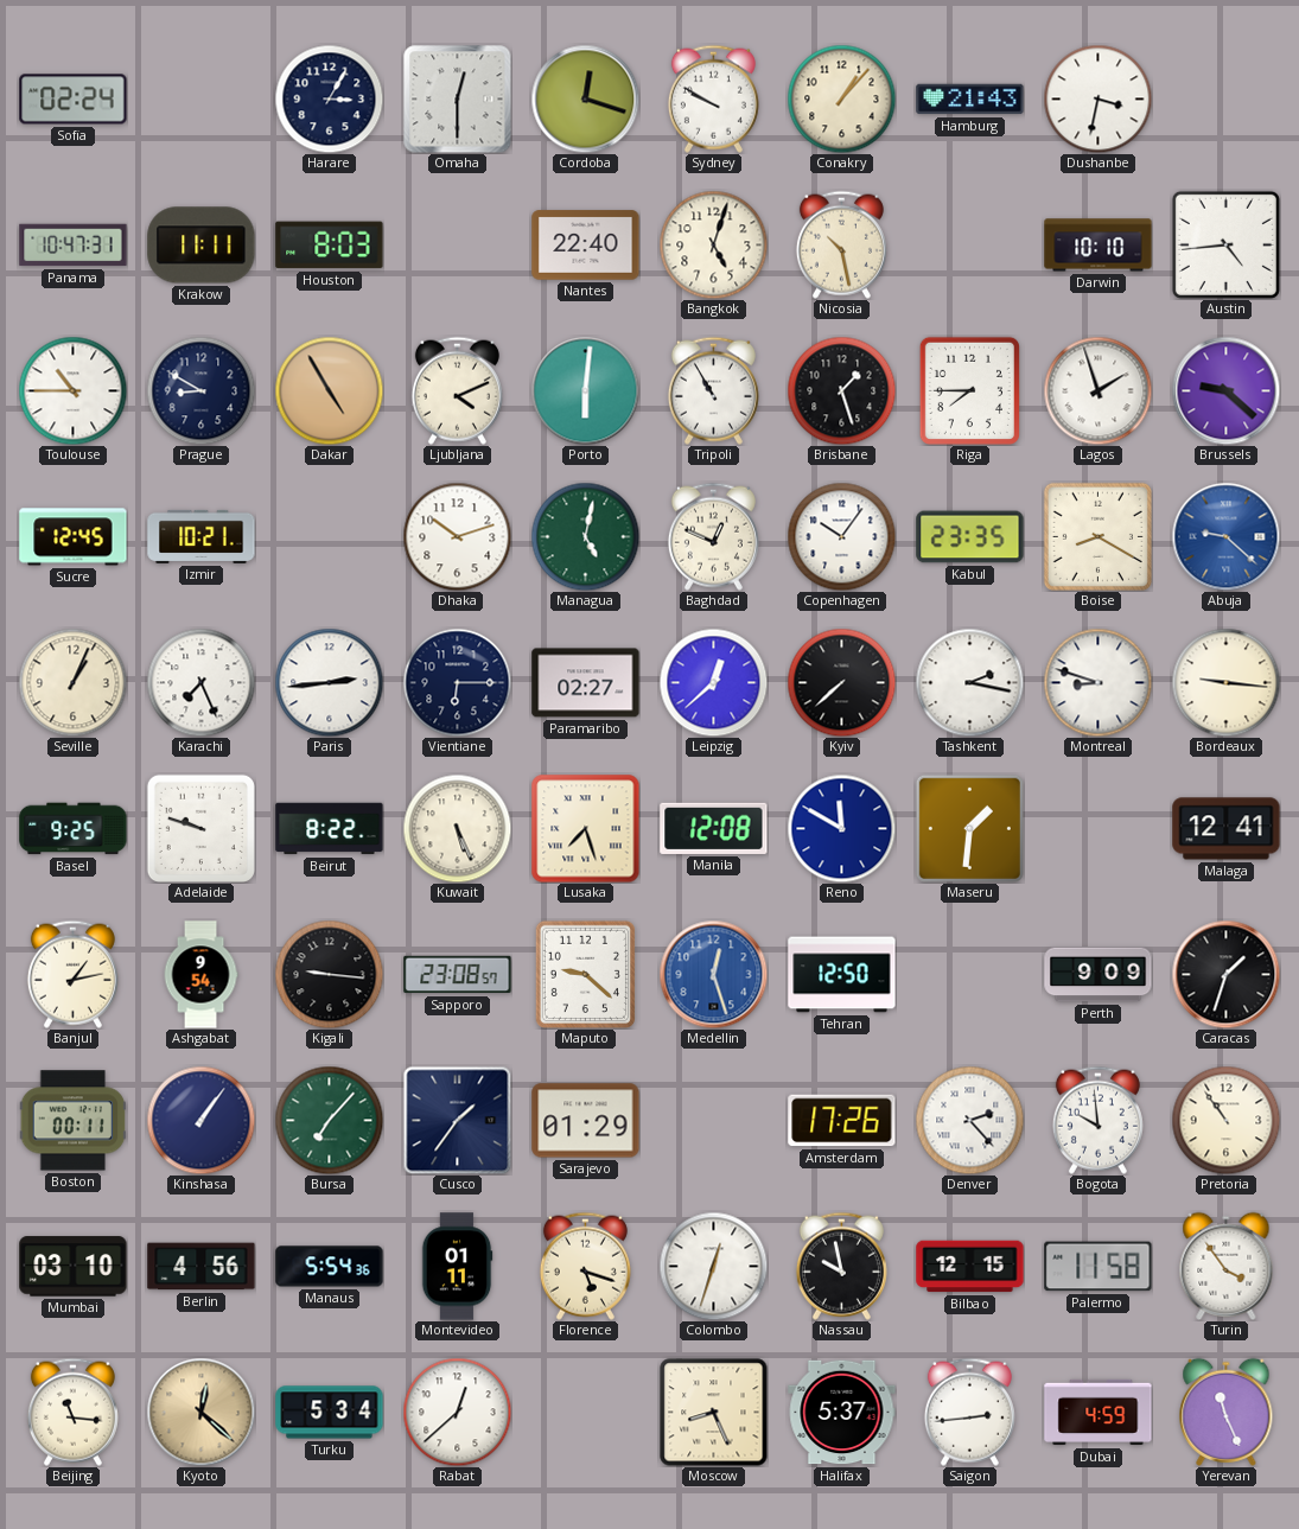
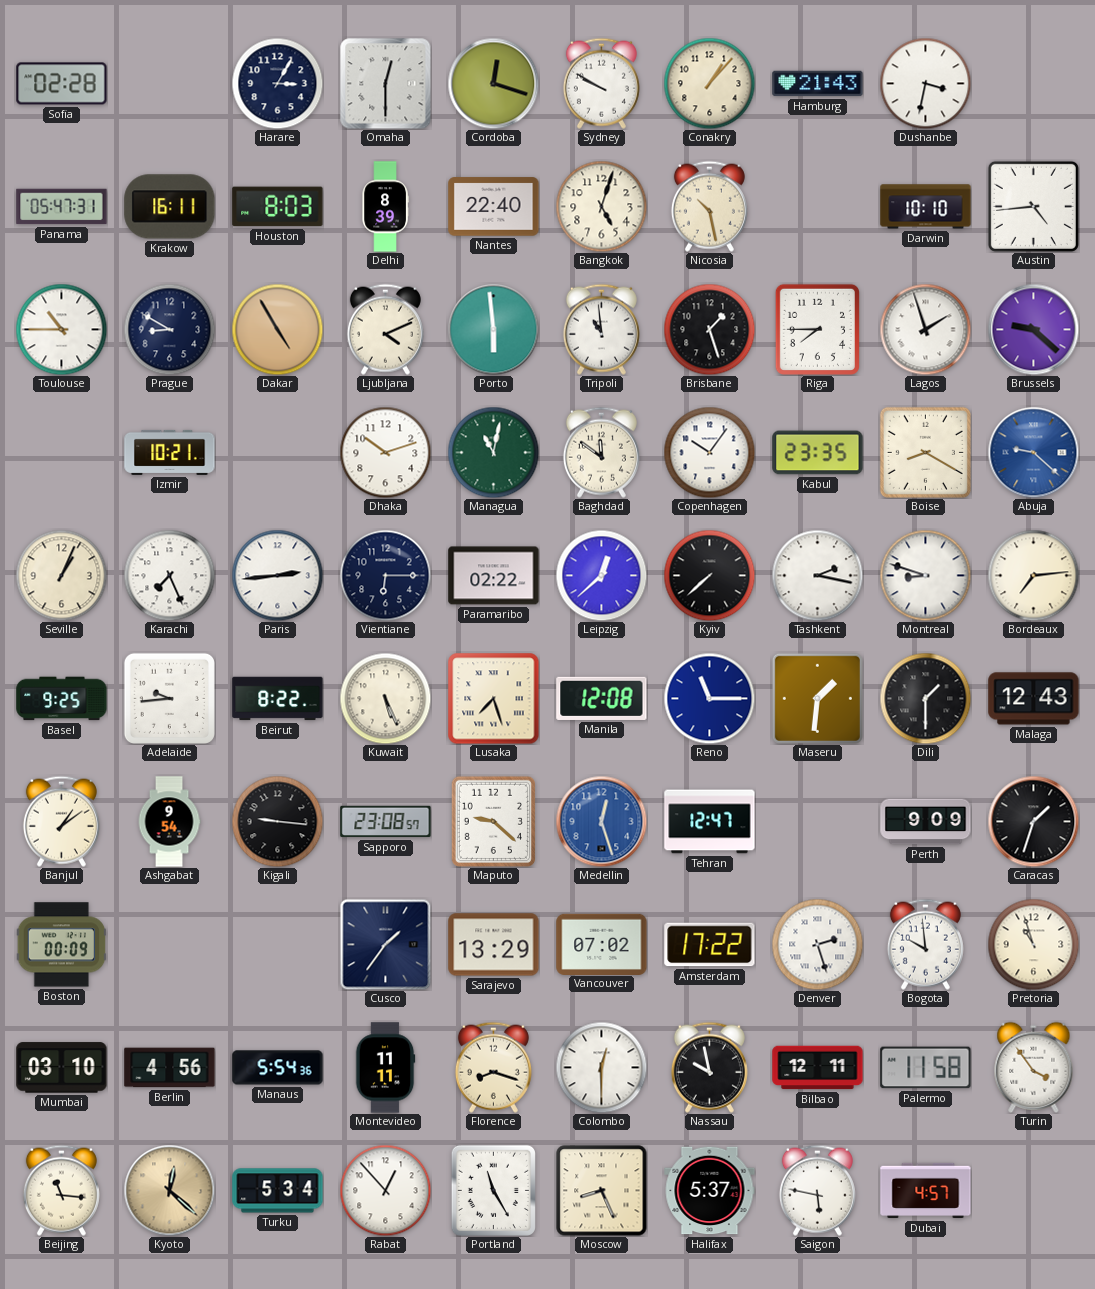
Sofia: 02:24 -> 02:28 (62, 84)
Panama: 10:47 -> 05:47 (62, 207)
Krakow: 11:11 -> 16:11 (170, 207)
Delhi: none -> 8:39 (385, 207)
Porto: 6:01 -> 5:59 (493, 329)
Tripoli: 10:55 -> 10:59 (601, 329)
Sucre: 12:45 -> none (74, 537)
Managua: 5:02 -> 11:02 (493, 452)
Baghdad: 12:49 -> 11:51 (601, 452)
Paramaribo: 02:27 -> 02:22 (494, 576)
Bordeaux: 9:16 -> 7:14 (1033, 575)
Adelaide: 9:48 -> 9:44 (169, 698)
Reno: 11:50 -> 11:15 (709, 698)
Dili: none -> 1:30 (925, 698)
Malaga: 12:41 -> 12:43 (1034, 699)
Banjul: 1:13 -> 1:09 (61, 821)
Tehran: 12:50 -> 12:47 (710, 822)
Boston: 00:11 -> 00:09 (61, 945)
Kinshasa: 1:06 -> none (200, 1120)
Bursa: 7:07 -> none (329, 1120)
Sarajevo: 01:29 -> 13:29 (494, 945)
Vancouver: none -> 07:02 (602, 944)
Amsterdam: 17:26 -> 17:22 (710, 945)
Denver: 2:23 -> 2:27 (817, 944)
Pretoria: 10:54 -> 10:57 (1033, 944)
Montevideo: 01:11 -> 11:11 (385, 1068)
Florence: 5:18 -> 8:18 (493, 1067)
Colombo: 12:33 -> 12:30 (601, 1067)
Bilbao: 12:15 -> 12:11 (818, 1068)
Rabat: 12:38 -> 12:53 (385, 1190)
Portland: none -> 11:25 (493, 1190)
Saigon: 2:44 -> 5:47 (817, 1190)
Dubai: 4:59 -> 4:57 (926, 1191)
Yerevan: 11:26 -> none (1227, 1412)
